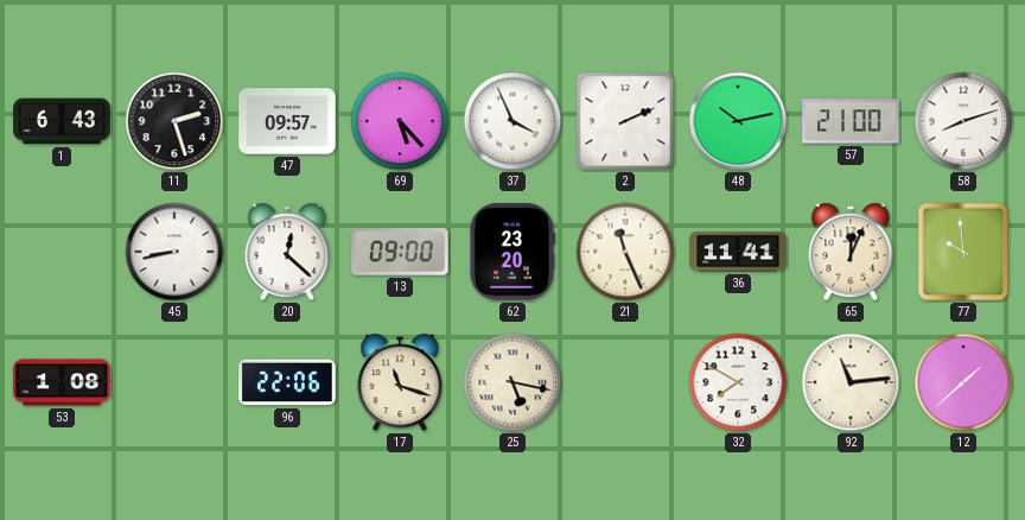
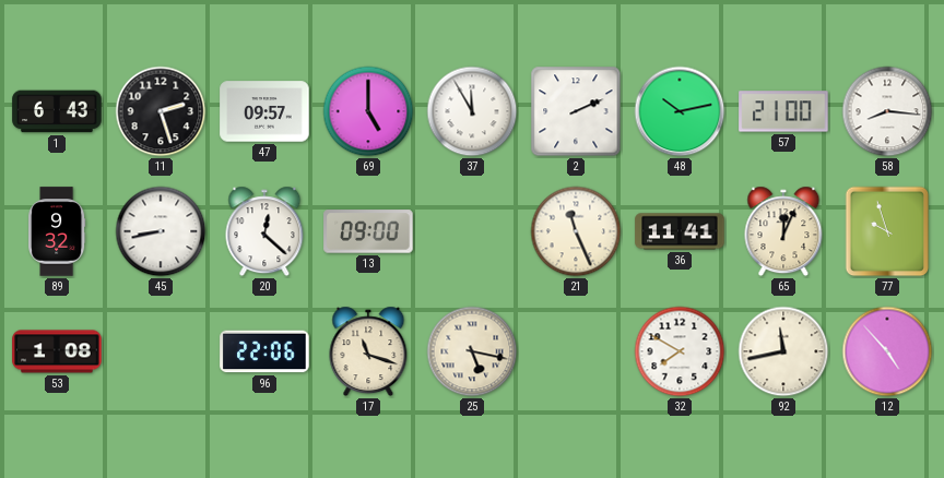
69: 5:23 -> 5:00 (368, 111)
37: 3:56 -> 11:55 (472, 111)
58: 8:12 -> 8:16 (887, 111)
89: none -> 9:32 (58, 231)
62: 23:20 -> none (511, 252)
77: 9:59 -> 9:57 (887, 231)
92: 11:14 -> 11:43 (783, 351)
12: 1:38 -> 4:53 (887, 351)
